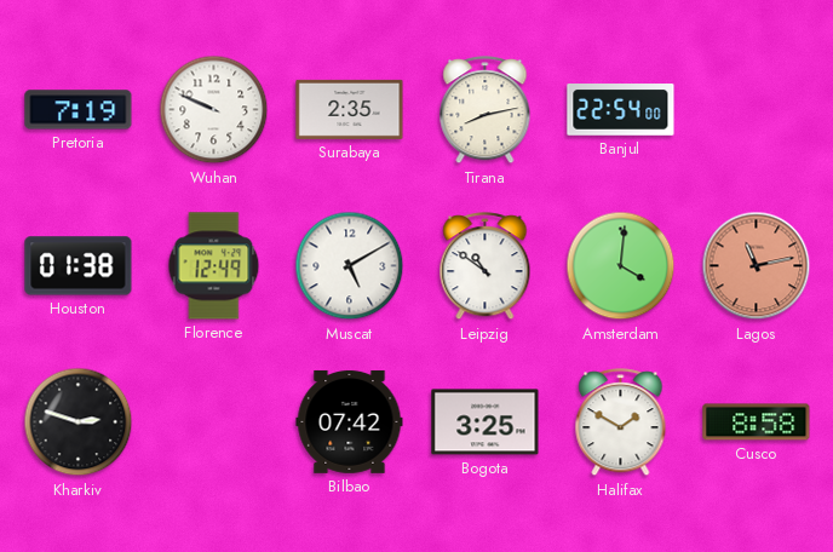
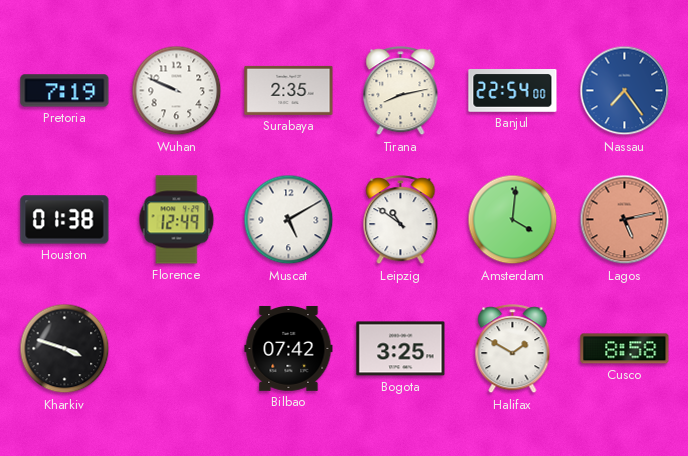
Nassau: none -> 7:24 (625, 91)
Lagos: 11:13 -> 5:13 (625, 220)
Kharkiv: 2:48 -> 3:48 (65, 349)
